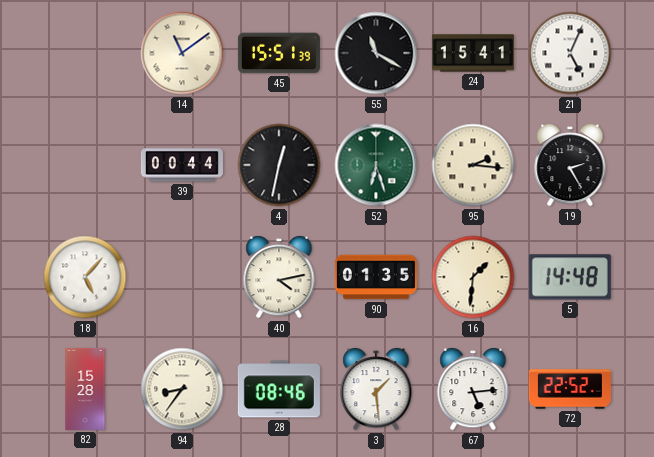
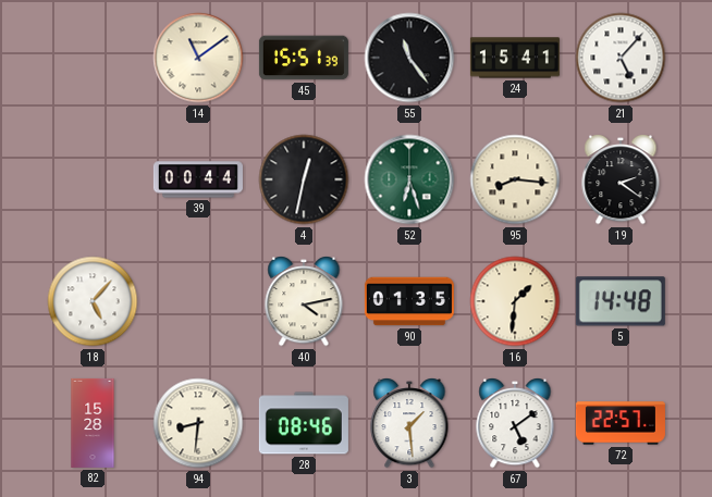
55: 11:20 -> 11:24 (409, 58)
21: 5:04 -> 5:07 (621, 58)
95: 2:16 -> 8:16 (515, 179)
19: 2:25 -> 2:21 (621, 181)
94: 8:36 -> 8:31 (198, 423)
67: 5:14 -> 5:09 (515, 424)
72: 22:52 -> 22:57 (621, 423)
